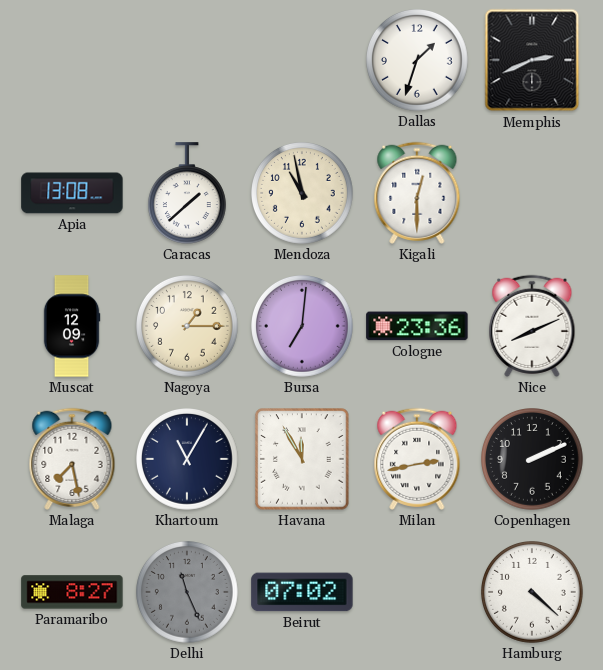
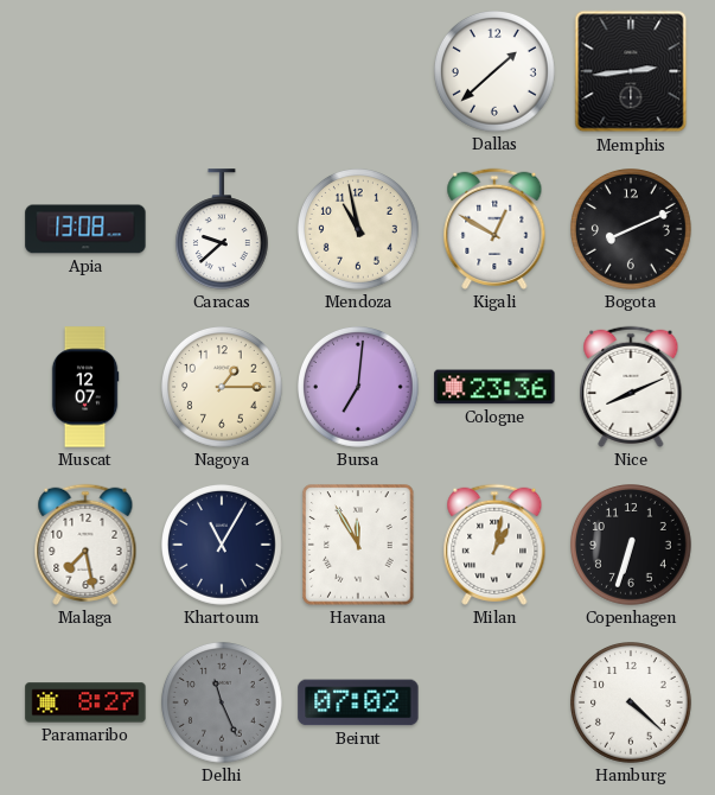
Dallas: 1:33 -> 1:38 (496, 72)
Memphis: 2:41 -> 2:44 (631, 71)
Caracas: 1:38 -> 9:38 (222, 229)
Kigali: 12:30 -> 12:50 (494, 229)
Bogota: none -> 8:11 (632, 230)
Muscat: 12:09 -> 12:07 (85, 387)
Milan: 2:43 -> 1:02 (494, 545)
Copenhagen: 2:11 -> 6:33 (632, 546)
